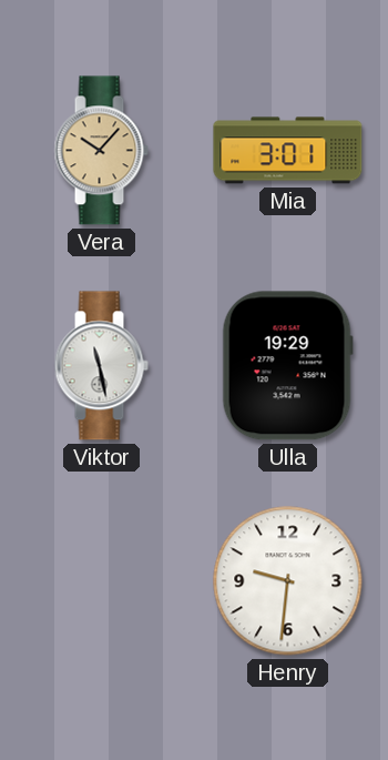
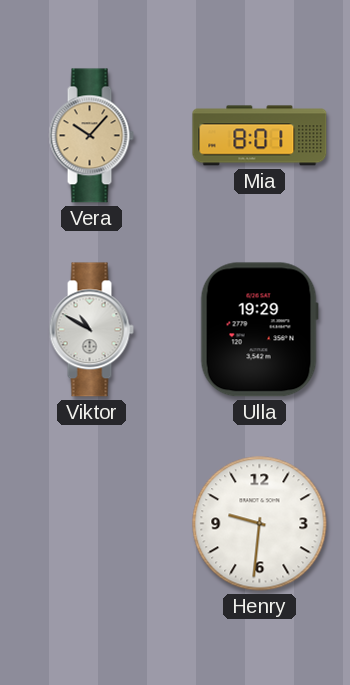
Mia: 3:01 -> 8:01 (260, 136)
Viktor: 11:28 -> 10:50 (91, 330)
